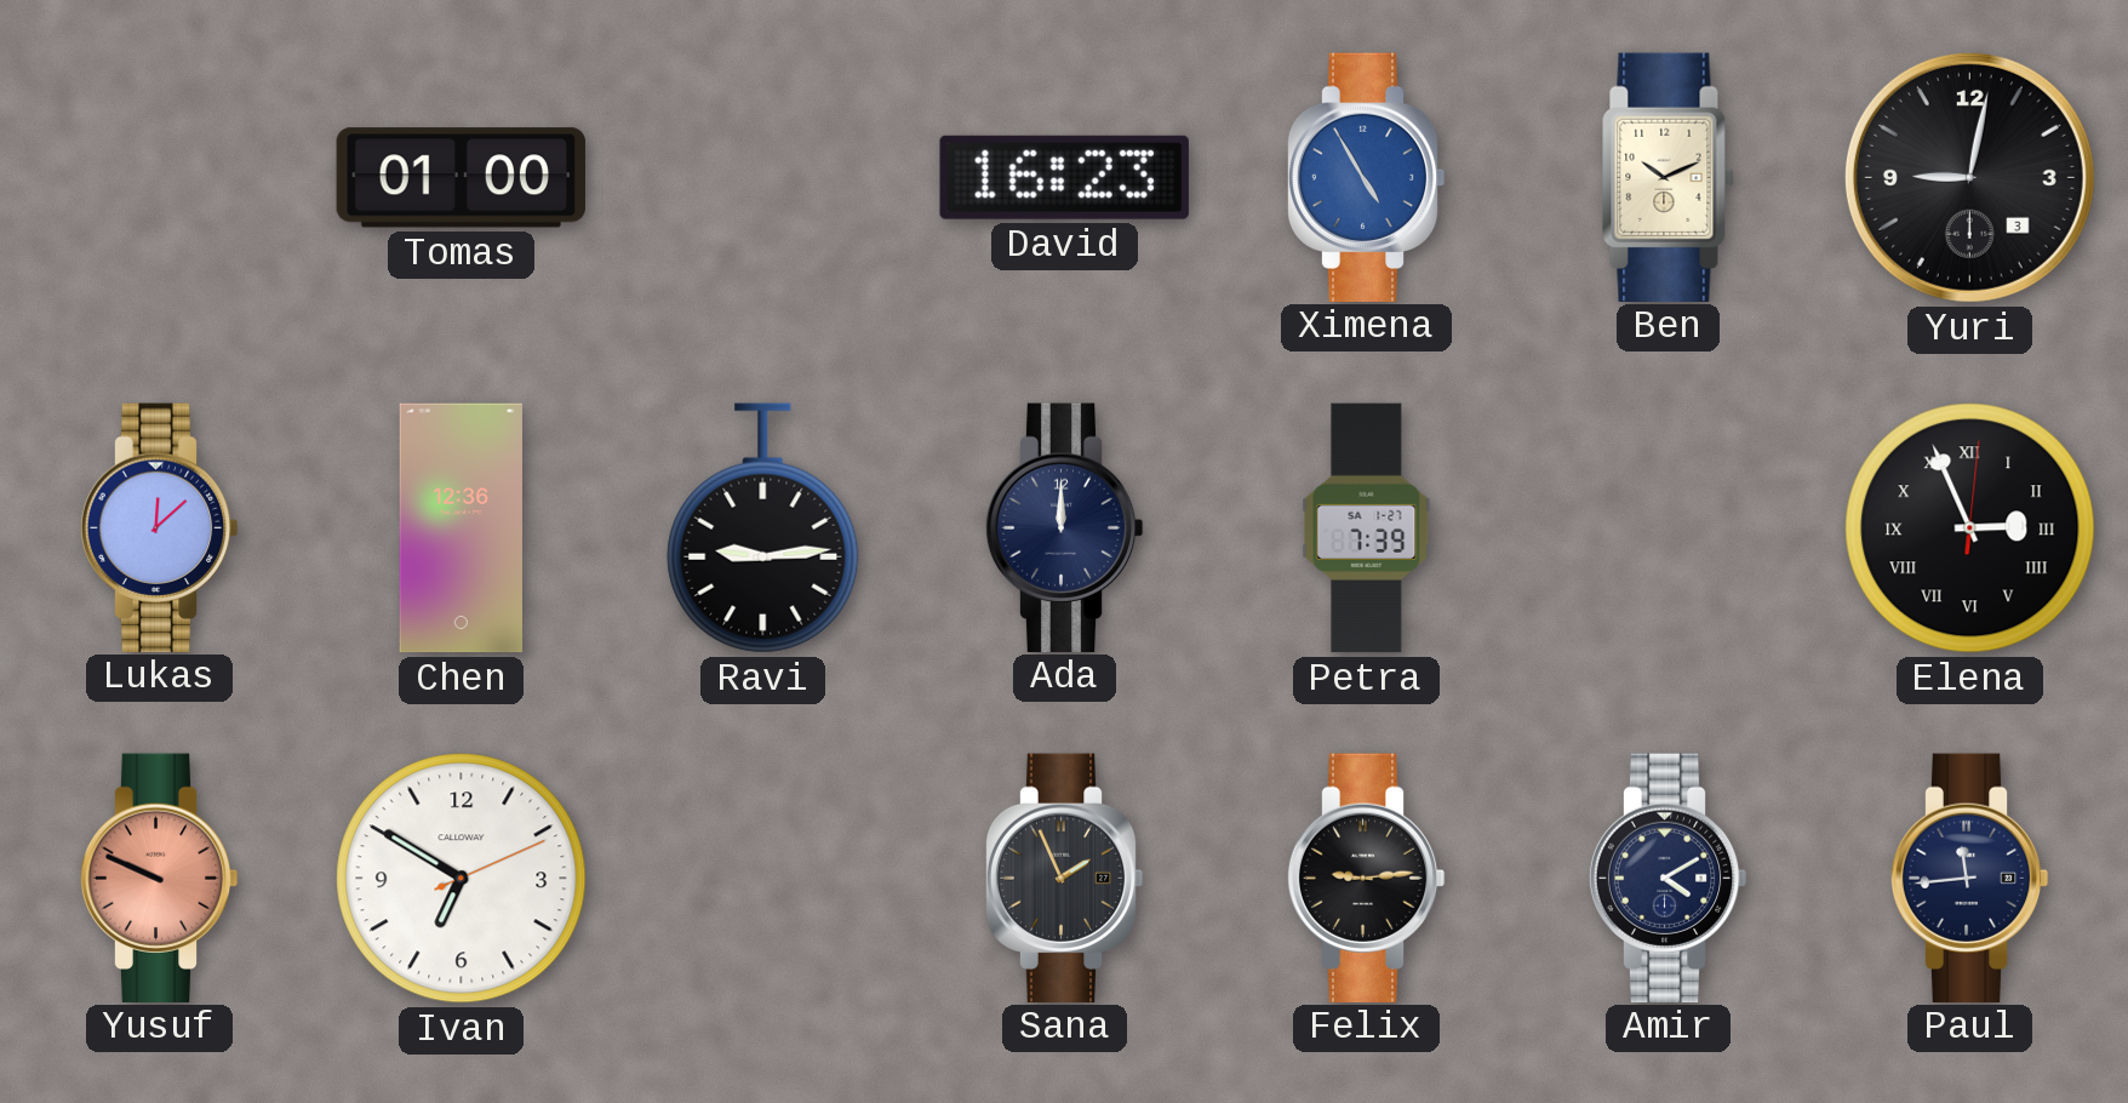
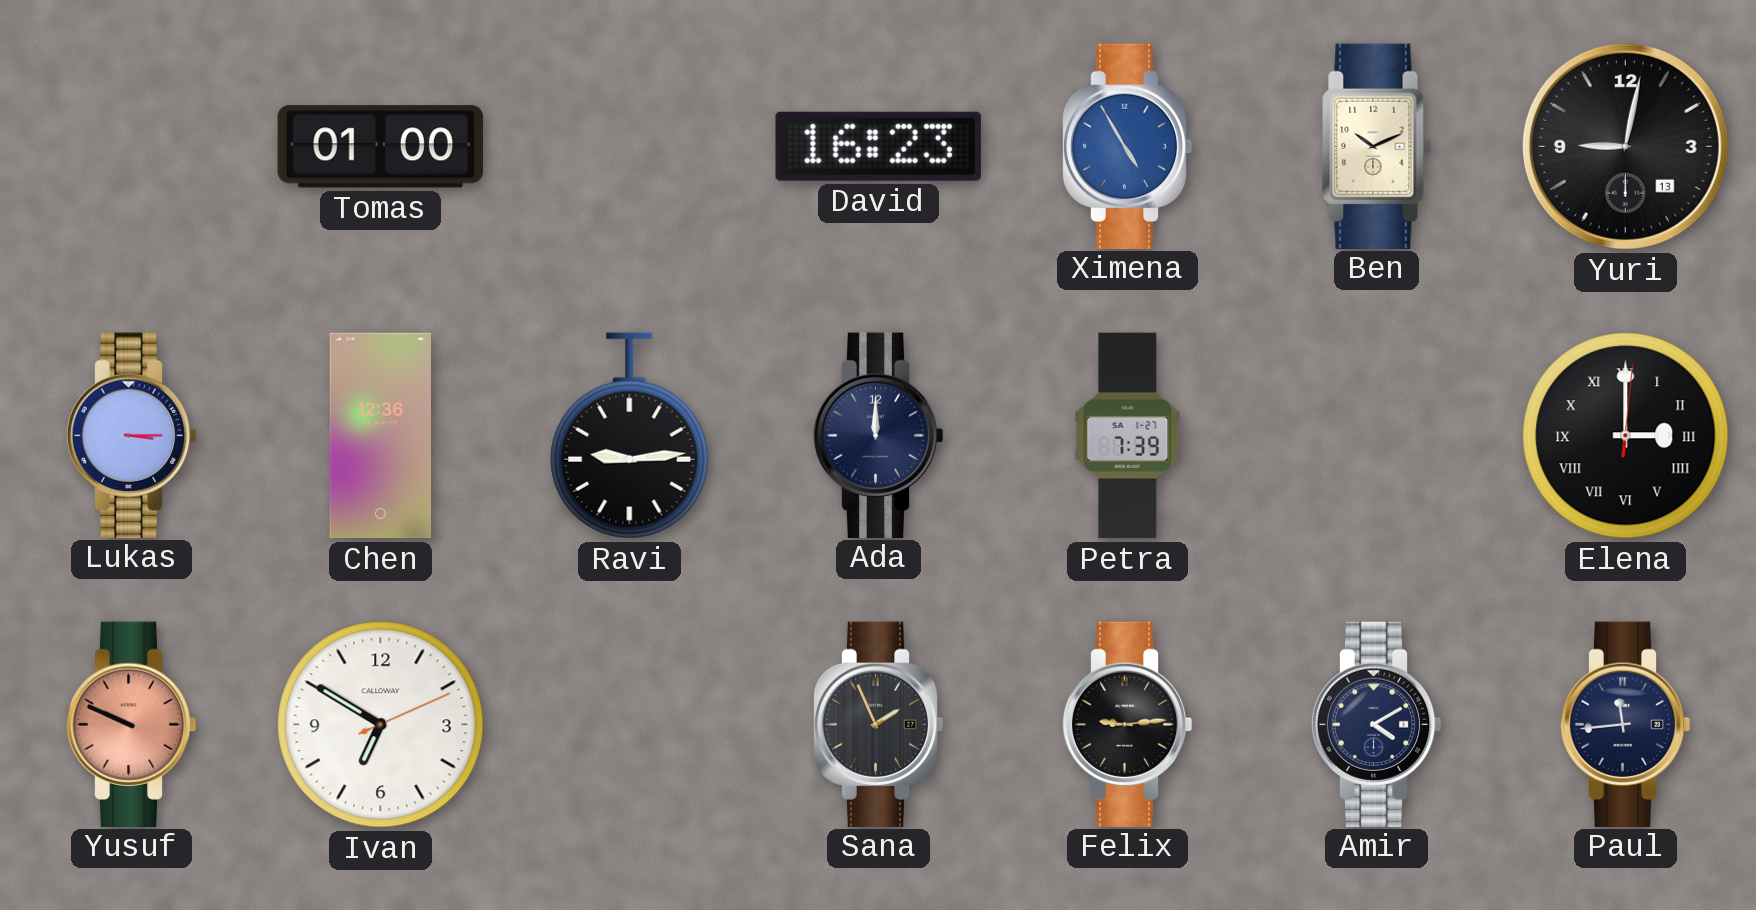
Yuri date: 3 -> 13 (1625, 146)
Lukas: 12:08 -> 3:15 (131, 435)
Elena: 2:56 -> 3:00 (1626, 436)
